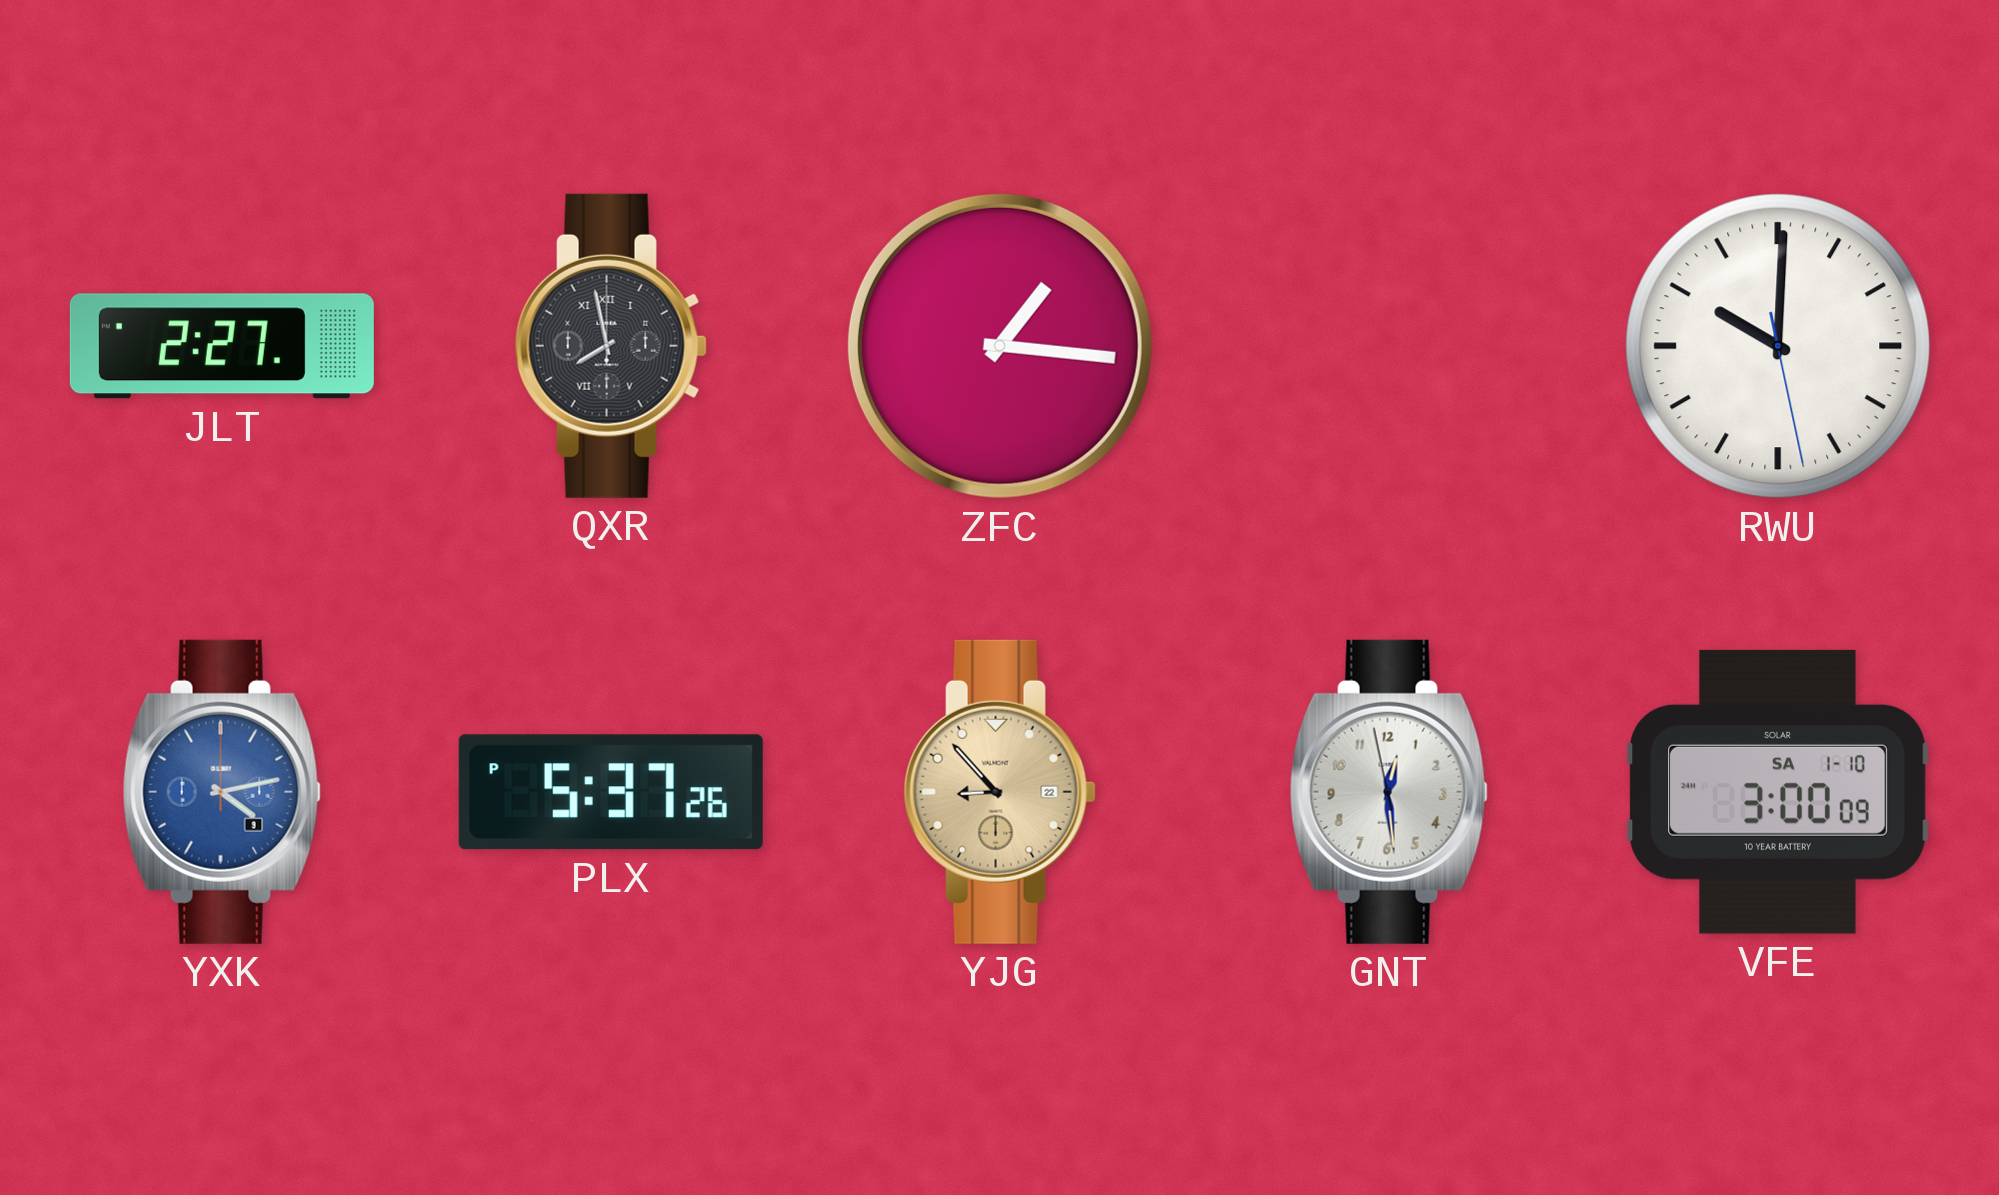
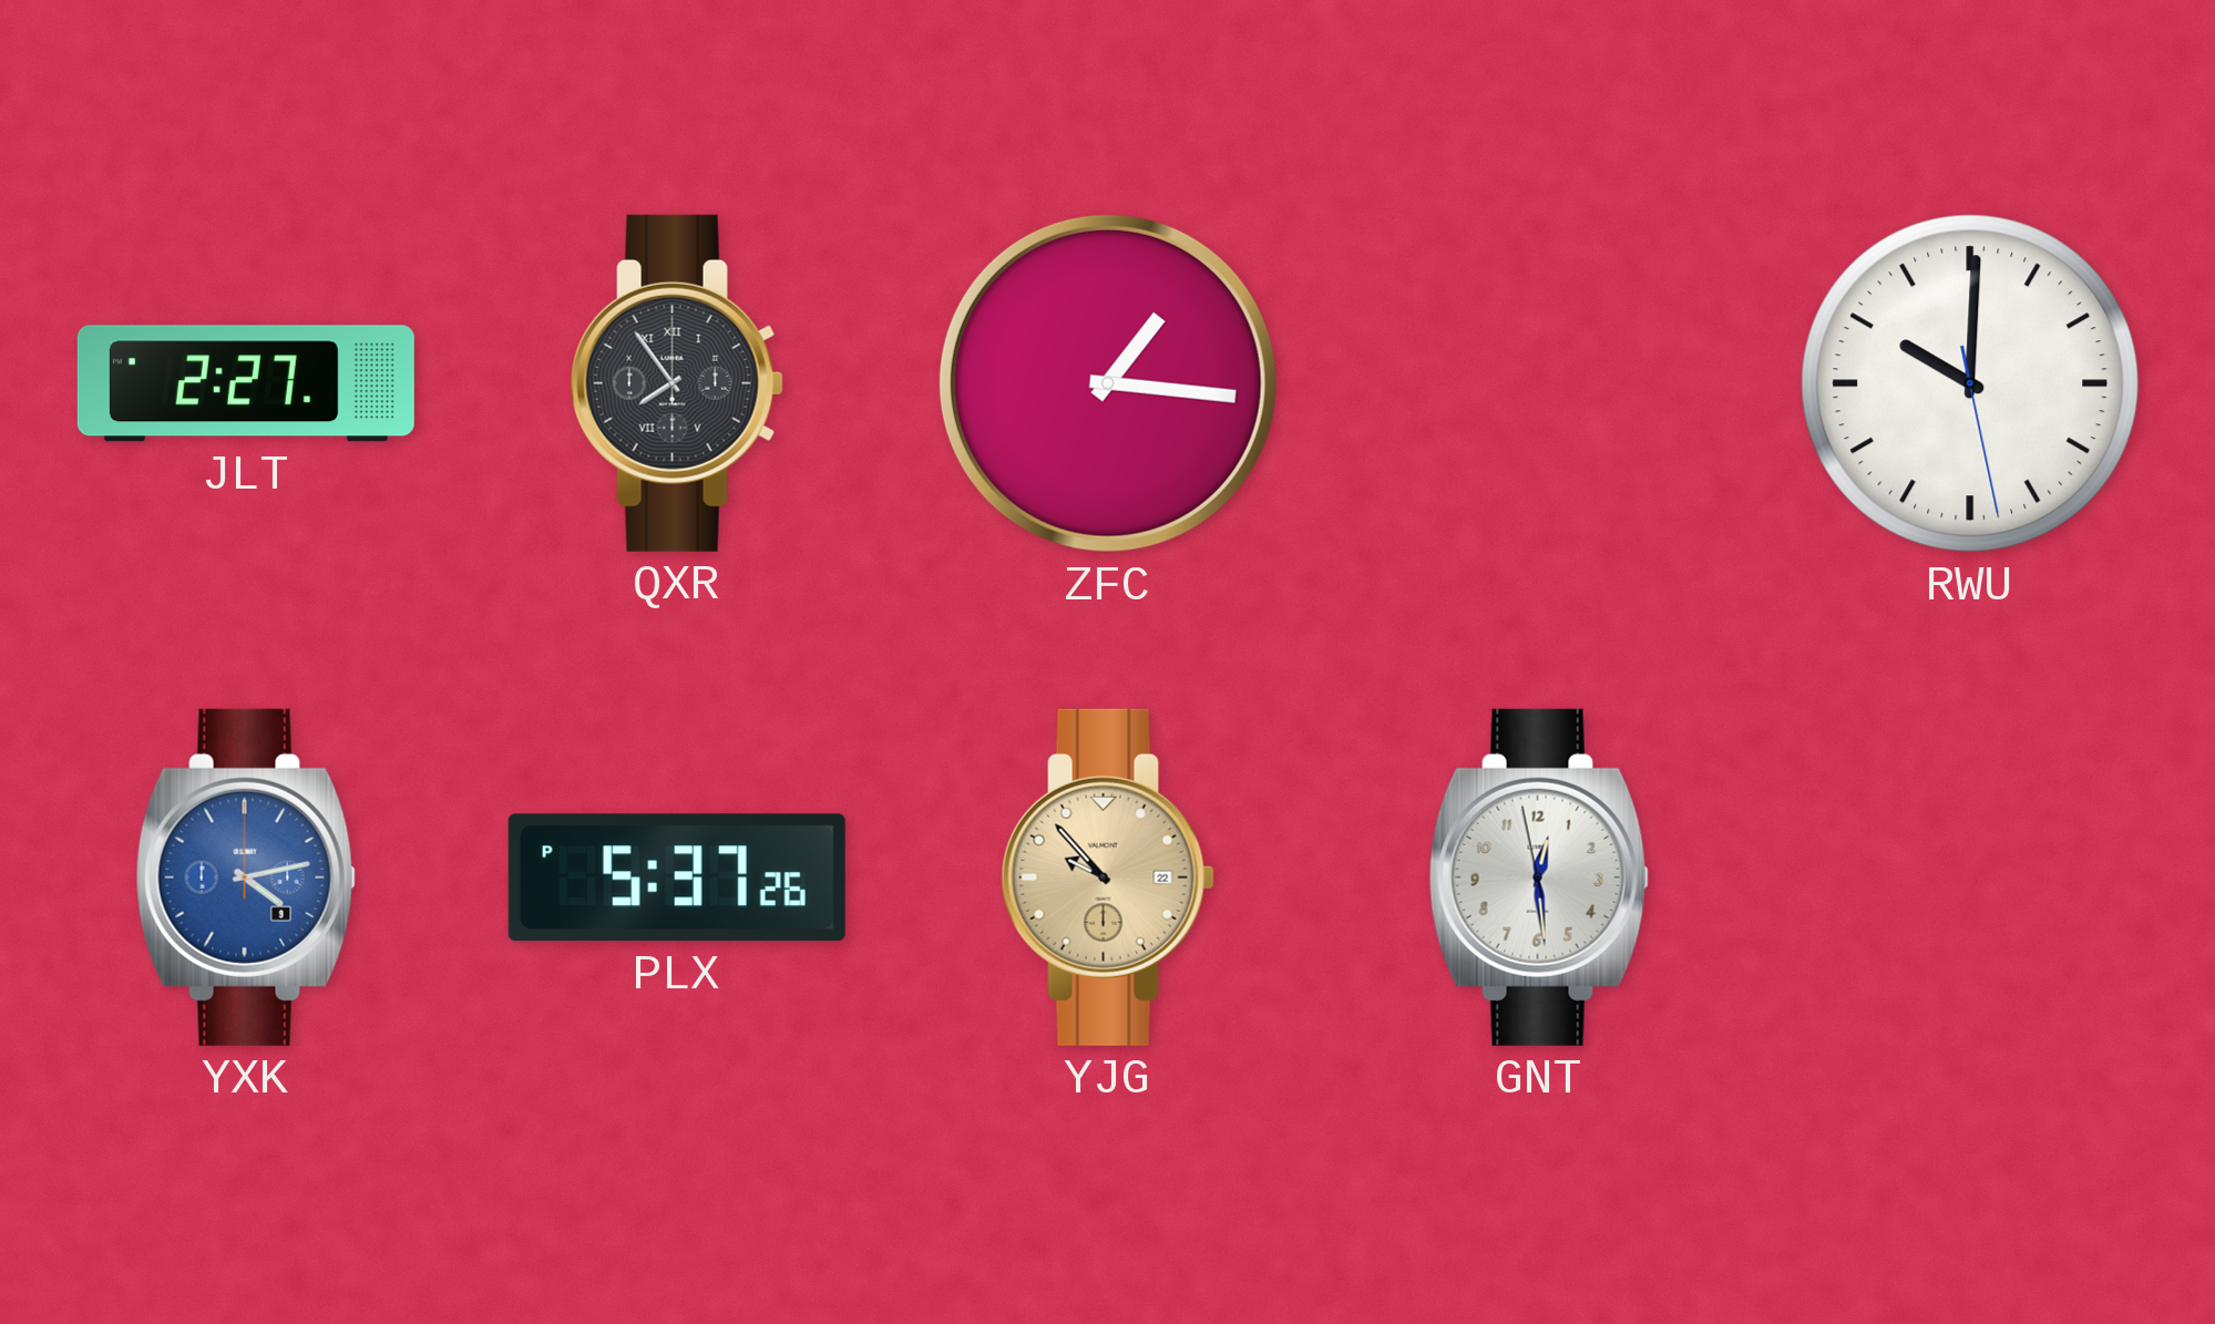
QXR: 7:58 -> 7:54 (677, 383)
YJG: 8:53 -> 9:53 (1108, 877)
VFE: 3:00 -> none (1778, 792)
